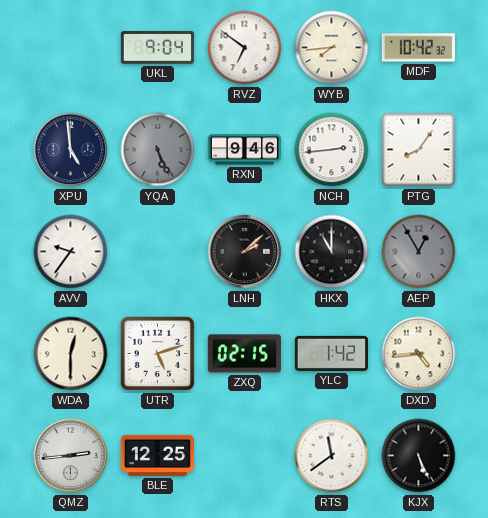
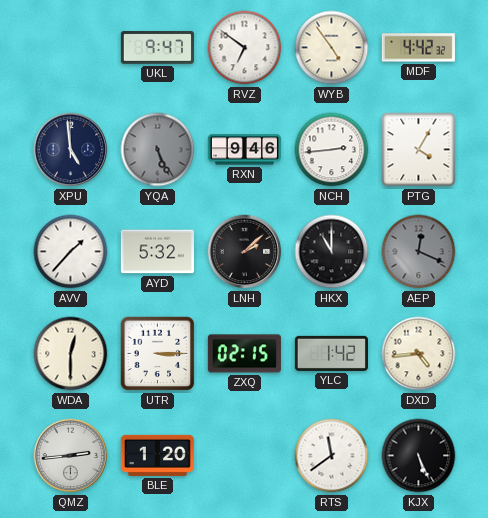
UKL: 9:04 -> 9:47 (157, 48)
WYB: 7:44 -> 4:54 (332, 48)
MDF: 10:42 -> 4:42 (418, 48)
PTG: 8:06 -> 4:05 (419, 150)
AVV: 9:36 -> 1:37 (71, 252)
AYD: none -> 5:32 (157, 252)
AEP: 12:55 -> 12:19 (419, 252)
UTR: 5:12 -> 3:15 (158, 354)
BLE: 12:25 -> 1:20 (157, 455)
